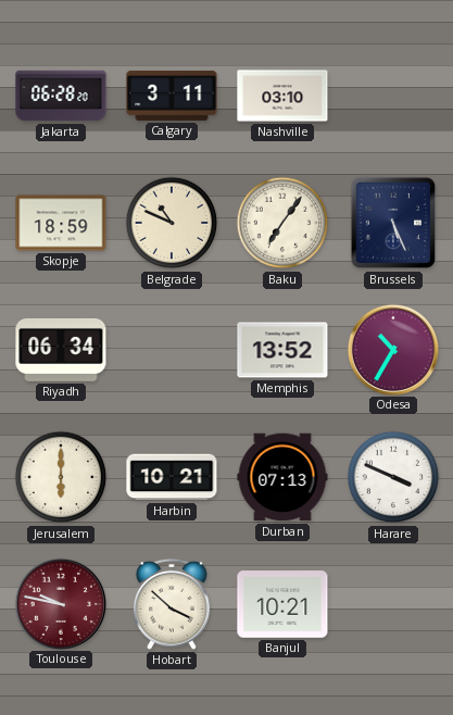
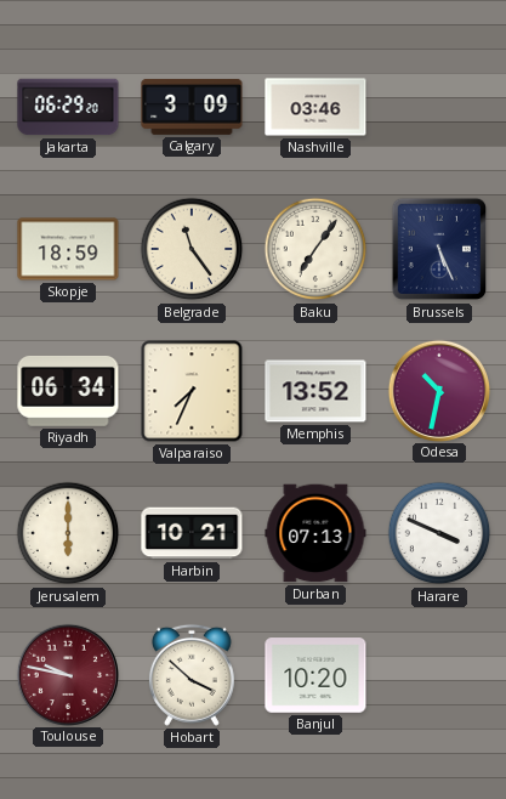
Jakarta: 06:28 -> 06:29 (68, 107)
Calgary: 3:11 -> 3:09 (192, 107)
Nashville: 03:10 -> 03:46 (315, 107)
Belgrade: 10:49 -> 11:24 (192, 249)
Valparaiso: none -> 7:34 (192, 391)
Odesa: 10:35 -> 10:32 (438, 390)
Banjul: 10:21 -> 10:20 (315, 675)
